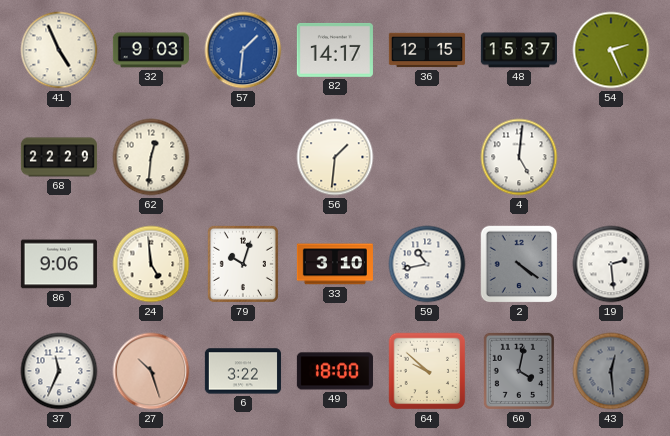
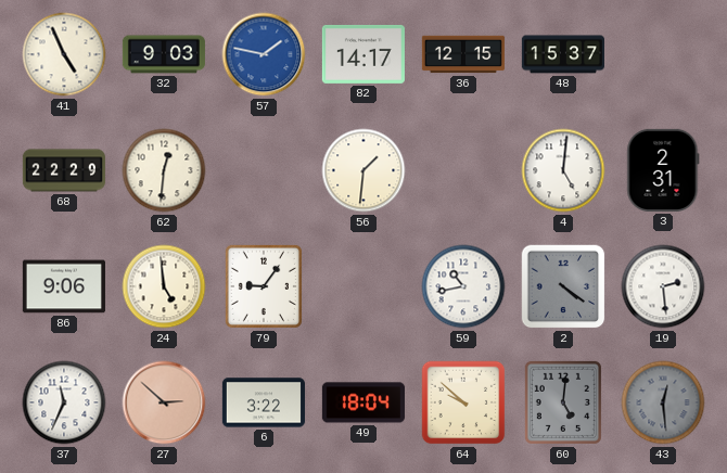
57: 1:31 -> 1:47 (264, 54)
54: 2:26 -> none (611, 50)
3: none -> 2:31 (663, 170)
79: 10:03 -> 9:06 (264, 286)
33: 3:10 -> none (335, 264)
27: 10:27 -> 2:52 (164, 402)
49: 18:00 -> 18:04 (363, 402)
60: 4:02 -> 5:01 (563, 402)
